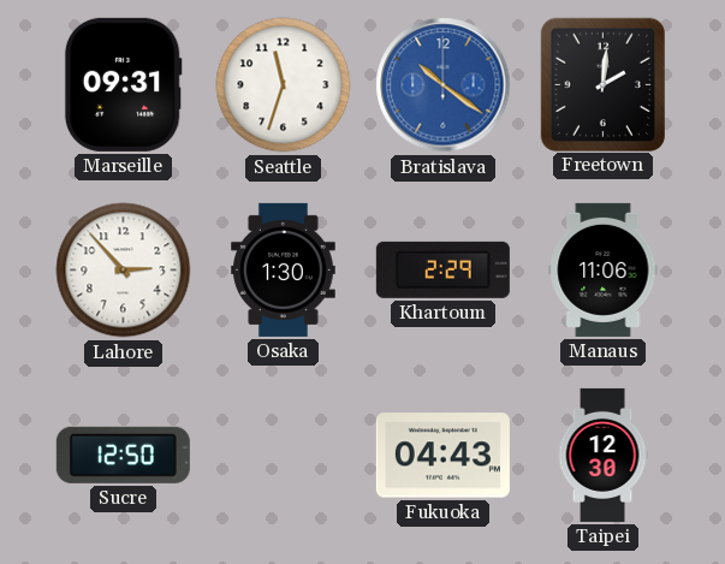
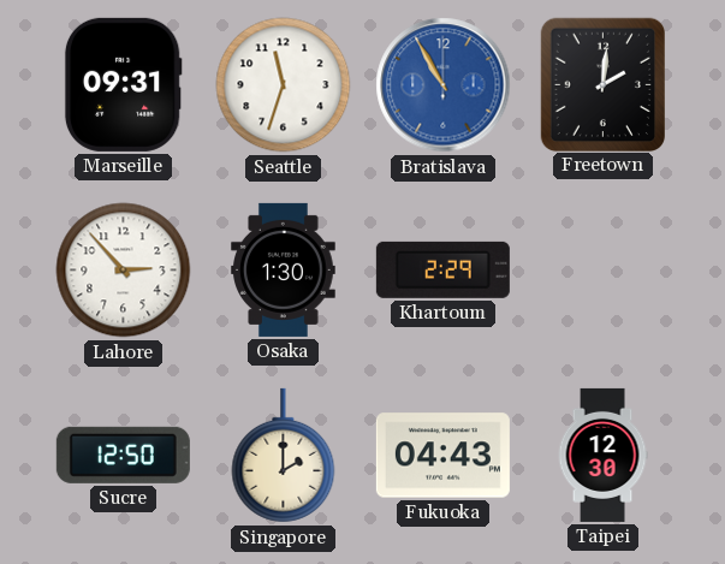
Bratislava: 10:21 -> 10:55 (444, 85)
Manaus: 11:06 -> none (604, 269)
Singapore: none -> 2:00 (284, 456)
